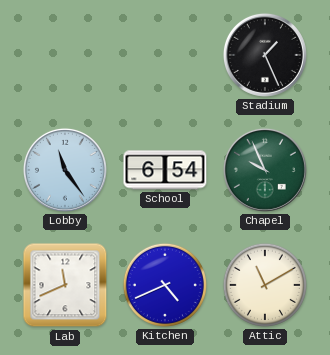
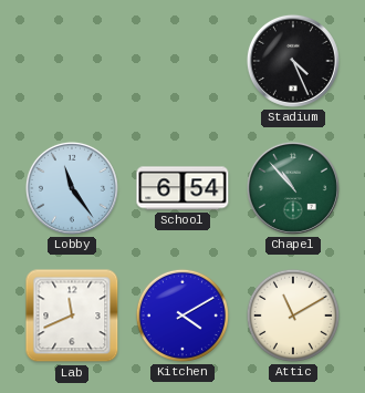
Stadium: 1:26 -> 4:26 (293, 61)
Chapel: 9:56 -> 10:53 (293, 188)
Kitchen: 4:41 -> 4:10 (182, 316)
